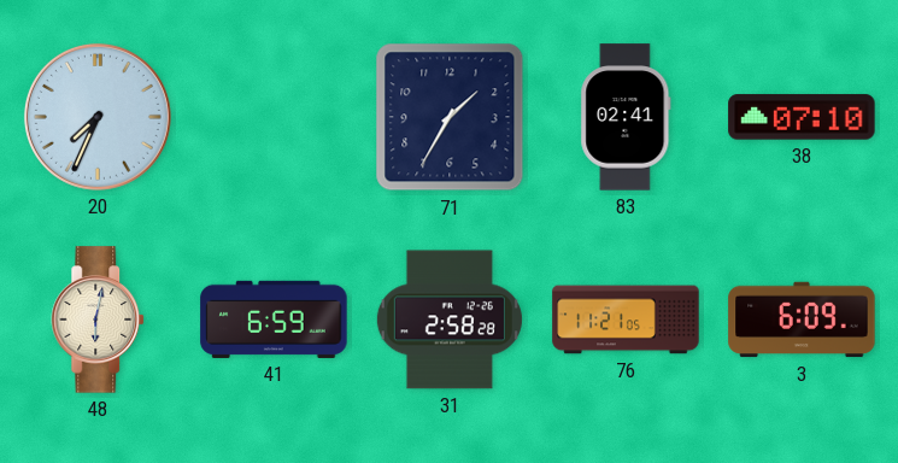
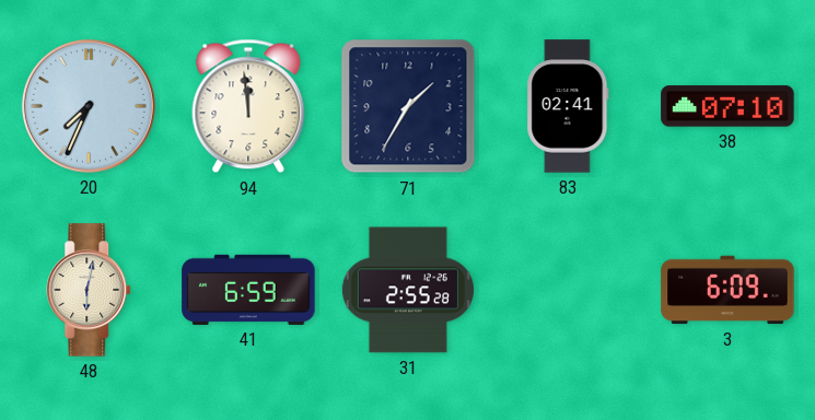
94: none -> 11:59 (248, 106)
31: 2:58 -> 2:55 (408, 290)
76: 11:21 -> none (626, 320)
